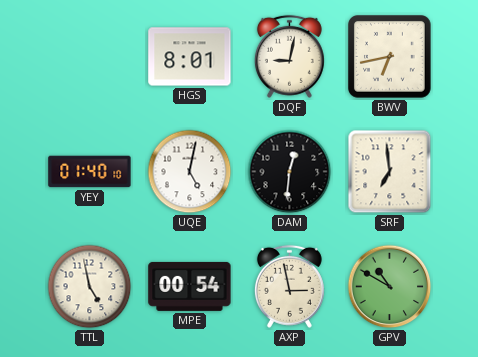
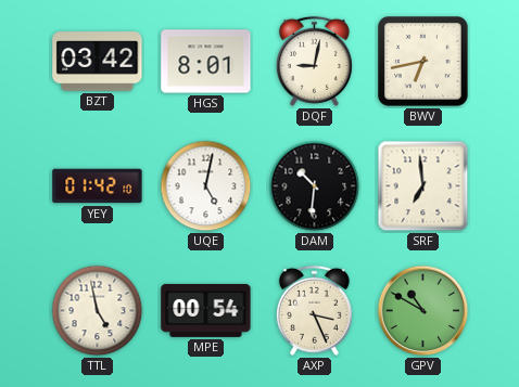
BZT: none -> 03:42 (98, 62)
YEY: 01:40 -> 01:42 (98, 186)
DAM: 12:31 -> 10:31 (315, 186)
AXP: 2:58 -> 3:26 (314, 310)
